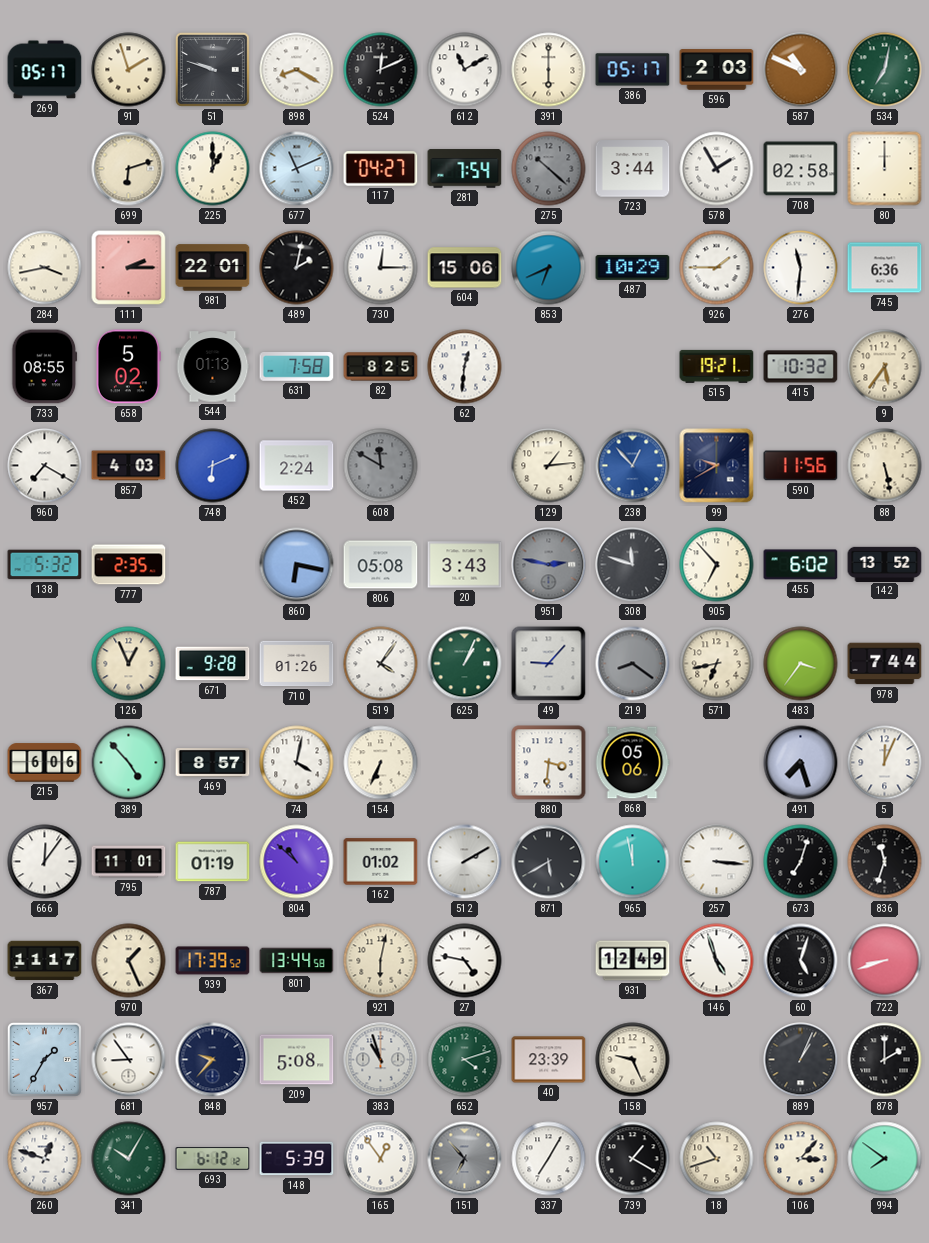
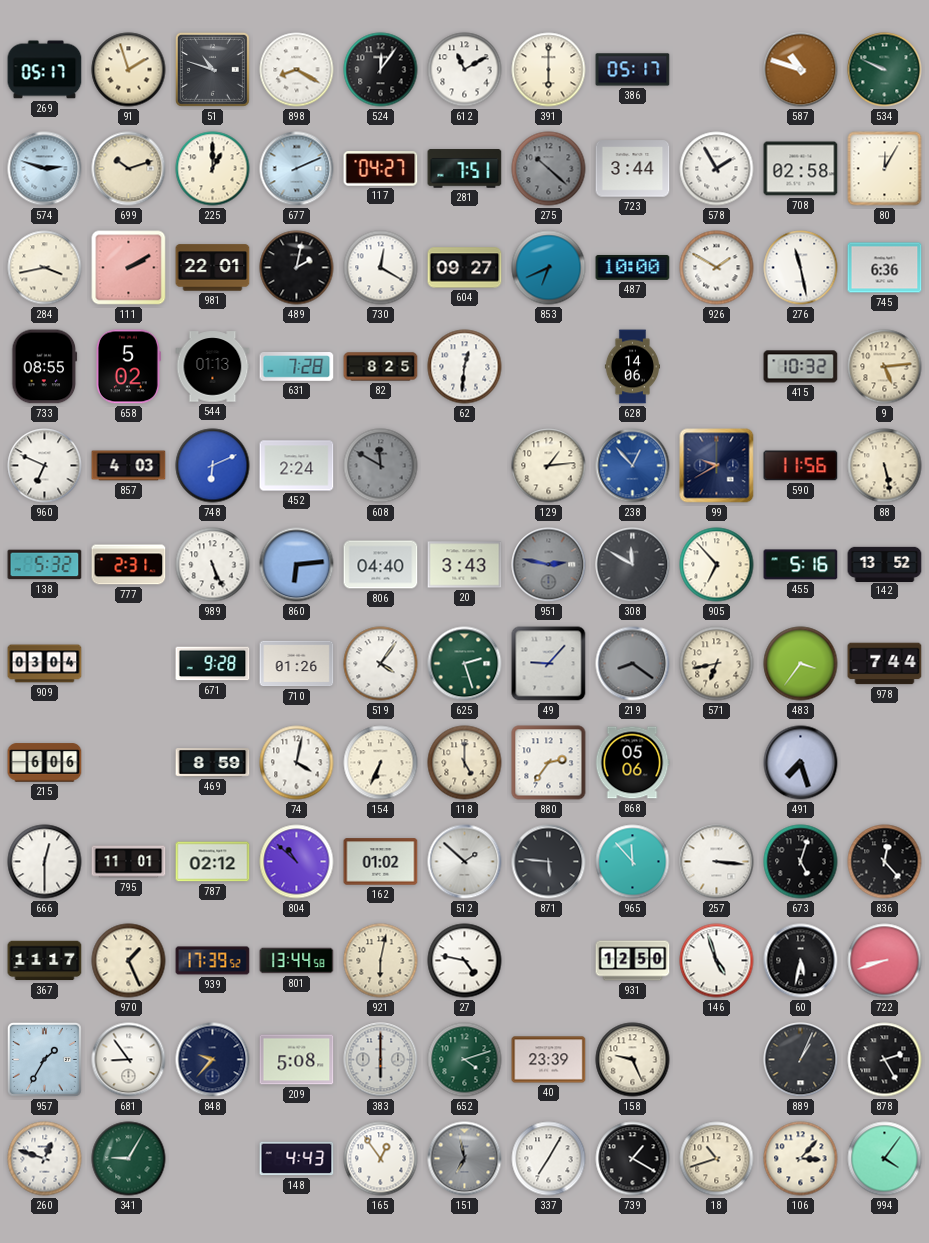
51: 9:48 -> 10:48 (212, 69)
524: 12:11 -> 12:06 (381, 70)
596: 2:03 -> none (717, 70)
587: 10:49 -> 10:48 (801, 70)
534: 7:02 -> 9:49 (885, 70)
574: none -> 2:48 (45, 169)
699: 6:12 -> 10:12 (129, 169)
677: 11:11 -> 2:11 (297, 169)
281: 7:54 -> 7:51 (465, 169)
80: 12:00 -> 12:05 (885, 169)
111: 2:15 -> 2:10 (129, 268)
730: 12:15 -> 12:20 (381, 268)
604: 15:06 -> 09:27 (465, 268)
487: 10:29 -> 10:00 (633, 268)
926: 1:45 -> 1:50 (717, 268)
276: 11:31 -> 11:28 (801, 268)
631: 7:58 -> 7:28 (297, 367)
628: none -> 14:06 (632, 367)
515: 19:21 -> none (717, 366)
9: 5:36 -> 5:14 (885, 367)
960: 7:20 -> 6:49 (45, 466)
777: 2:35 -> 2:31 (129, 565)
989: none -> 5:26 (213, 565)
860: 6:17 -> 6:14 (297, 565)
806: 05:08 -> 04:40 (381, 565)
308: 11:48 -> 11:50 (633, 565)
455: 6:02 -> 5:16 (801, 565)
909: none -> 03:04 (45, 664)
126: 12:56 -> none (129, 664)
625: 1:04 -> 2:27 (465, 664)
389: 4:53 -> none (129, 763)
469: 8:57 -> 8:59 (213, 763)
118: none -> 5:00 (465, 763)
880: 3:31 -> 2:36 (549, 763)
5: 12:04 -> none (885, 763)
666: 12:06 -> 12:30 (45, 862)
787: 01:19 -> 02:12 (213, 862)
512: 2:10 -> 1:52 (465, 862)
871: 5:40 -> 5:46 (549, 862)
965: 11:58 -> 11:53 (633, 862)
673: 7:03 -> 5:03 (801, 862)
836: 11:33 -> 12:23 (885, 862)
931: 12:49 -> 12:50 (633, 961)
60: 5:03 -> 5:32 (801, 961)
383: 10:57 -> 6:00 (381, 1060)
878: 2:00 -> 2:25 (885, 1060)
341: 10:05 -> 9:05 (129, 1159)
693: 6:12 -> none (213, 1159)
148: 5:39 -> 4:43 (297, 1159)
151: 6:53 -> 6:58 (465, 1159)
994: 7:51 -> 4:06 (885, 1159)
